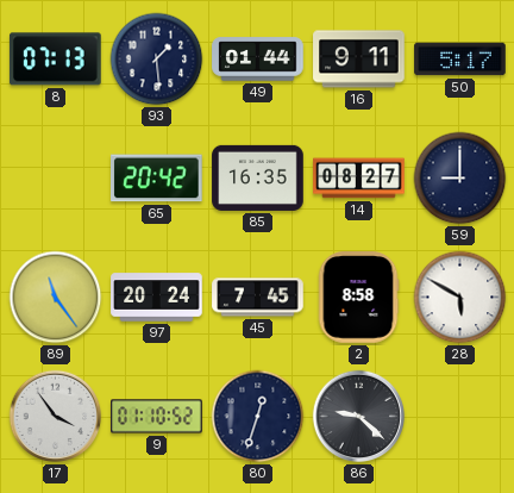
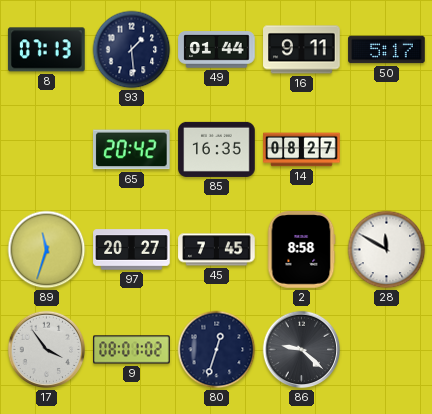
59: 9:00 -> none (460, 179)
89: 11:24 -> 11:33 (47, 250)
97: 20:24 -> 20:27 (132, 250)
28: 5:50 -> 11:50 (387, 250)
9: 01:10 -> 08:01 (132, 350)
